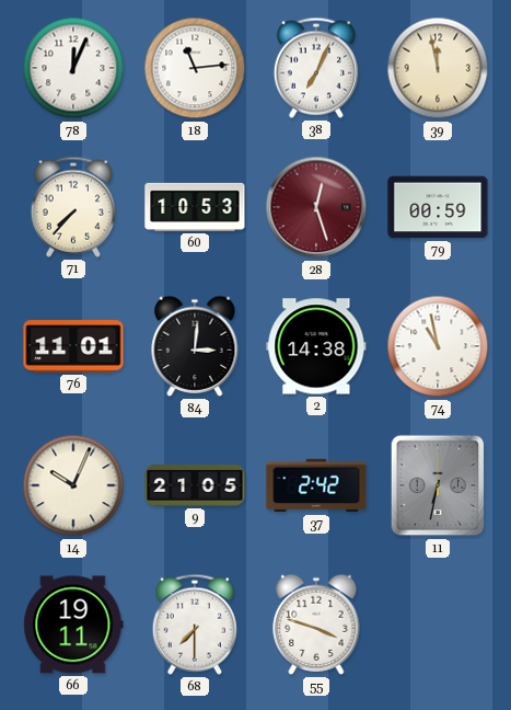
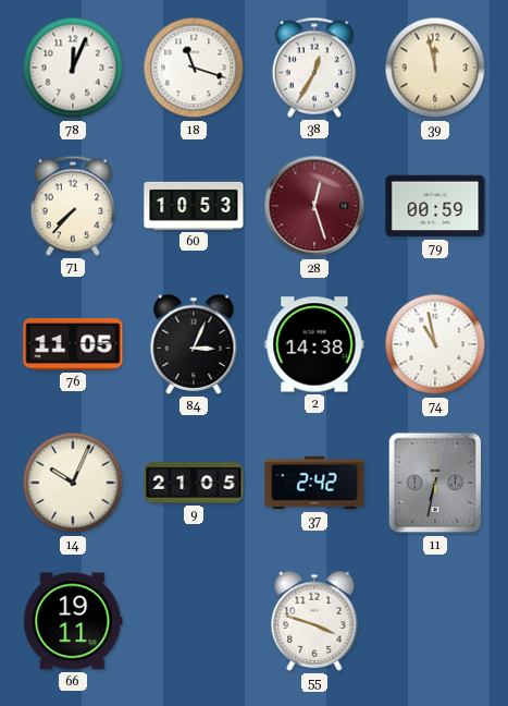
18: 11:14 -> 11:18 (194, 68)
38: 7:04 -> 12:35 (314, 68)
76: 11:01 -> 11:05 (73, 344)
84: 3:01 -> 3:04 (194, 344)
68: 7:30 -> none (195, 625)
